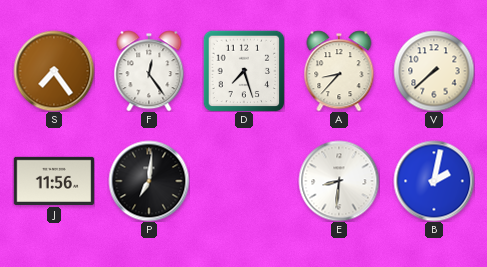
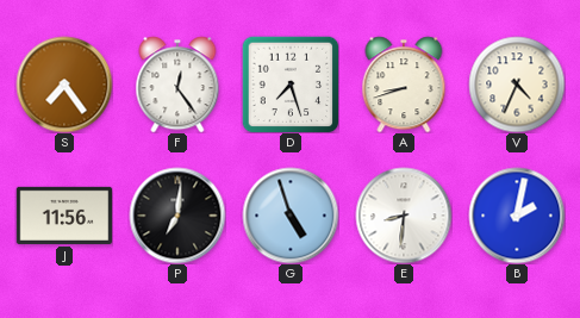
A: 8:37 -> 8:42 (404, 85)
V: 7:38 -> 4:34 (517, 85)
G: none -> 4:57 (291, 216)
